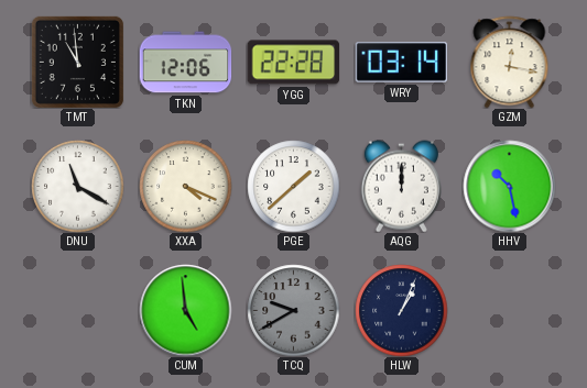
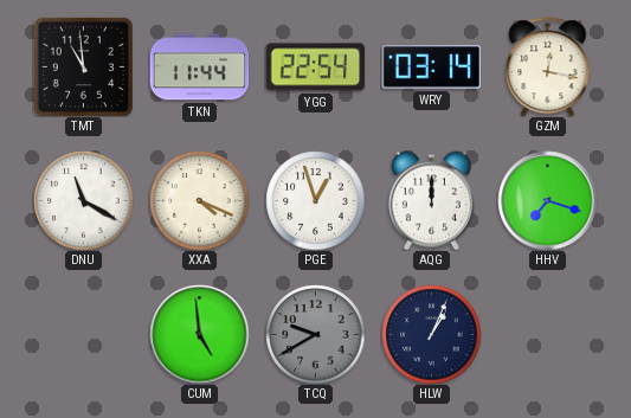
TKN: 12:06 -> 11:44 (199, 67)
YGG: 22:28 -> 22:54 (315, 67)
PGE: 1:38 -> 12:57 (315, 200)
HHV: 10:28 -> 7:18 (547, 200)
